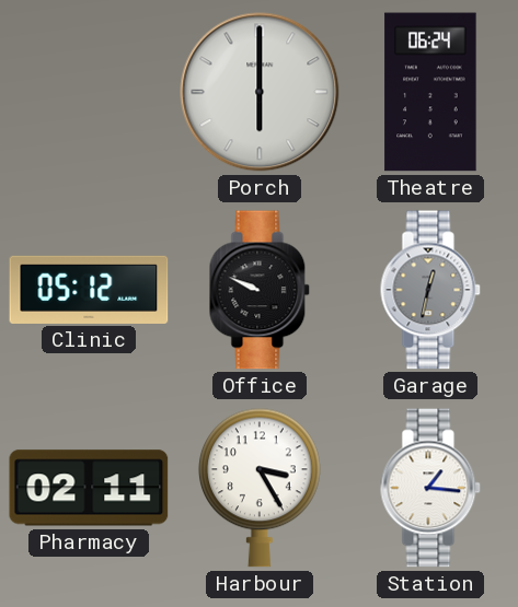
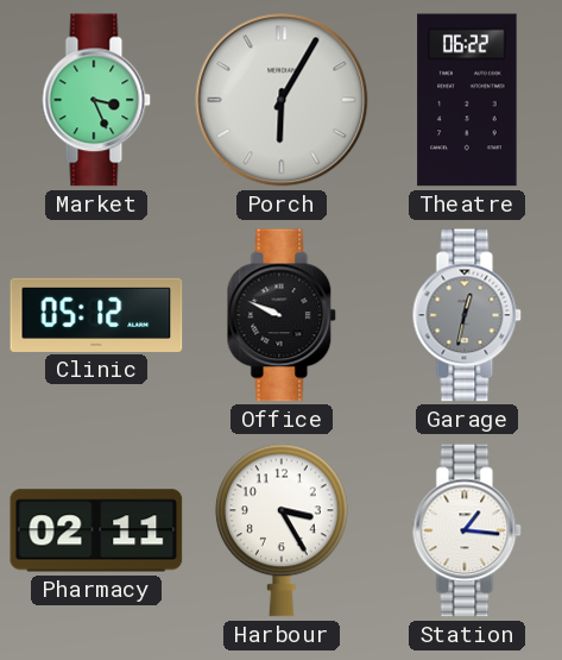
Market: none -> 3:26 (96, 100)
Porch: 6:00 -> 6:05 (282, 100)
Theatre: 06:24 -> 06:22 (467, 100)
